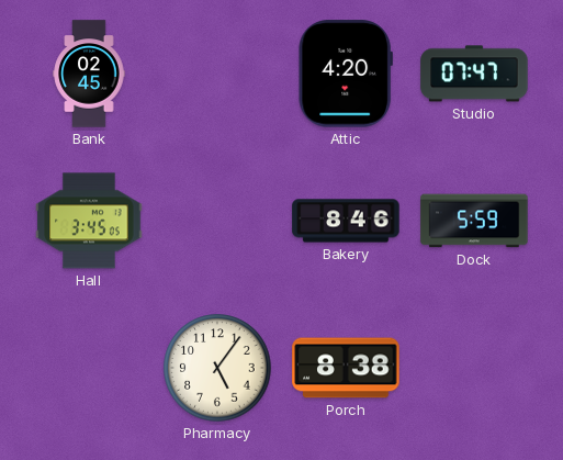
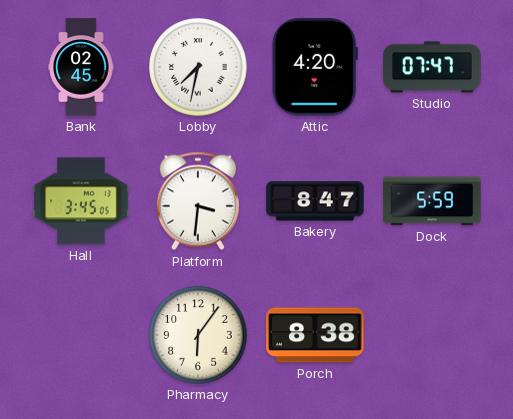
Lobby: none -> 7:32 (198, 67)
Platform: none -> 3:31 (198, 201)
Bakery: 8:46 -> 8:47 (315, 201)
Pharmacy: 5:06 -> 6:06 (198, 335)
